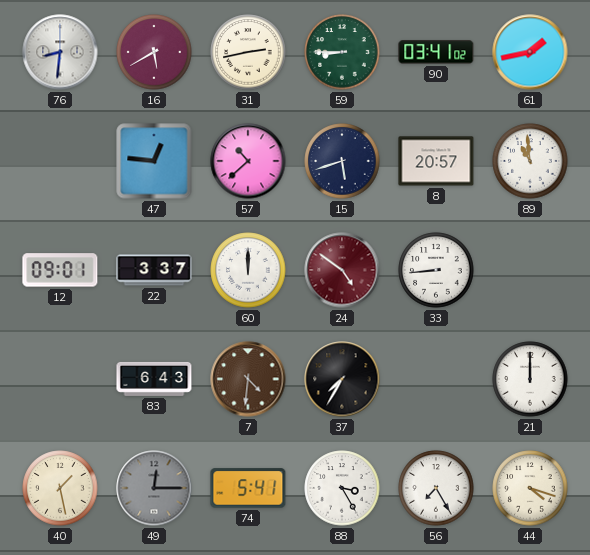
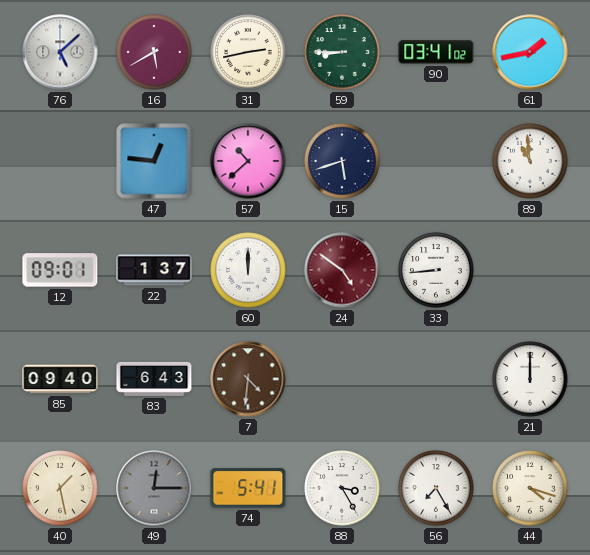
76: 8:31 -> 5:08 (60, 52)
8: 20:57 -> none (436, 161)
22: 3:37 -> 1:37 (154, 270)
85: none -> 09:40 (60, 379)
37: 7:35 -> none (342, 379)
